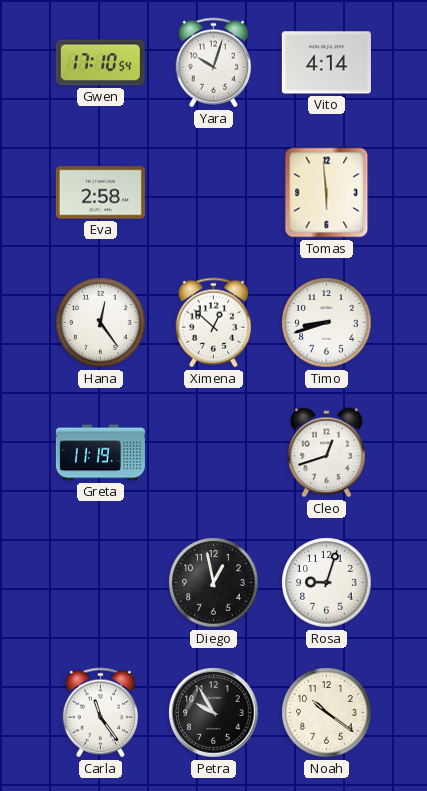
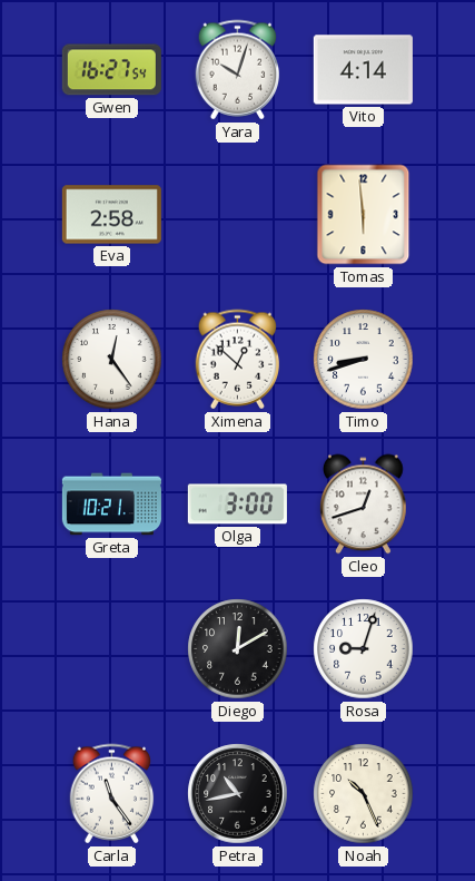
Gwen: 17:10 -> 16:27 (111, 70)
Greta: 11:19 -> 10:21 (111, 505)
Olga: none -> 3:00 (237, 505)
Diego: 12:58 -> 12:10 (238, 649)
Petra: 9:55 -> 10:43 (238, 794)
Noah: 10:21 -> 10:26 (364, 794)
